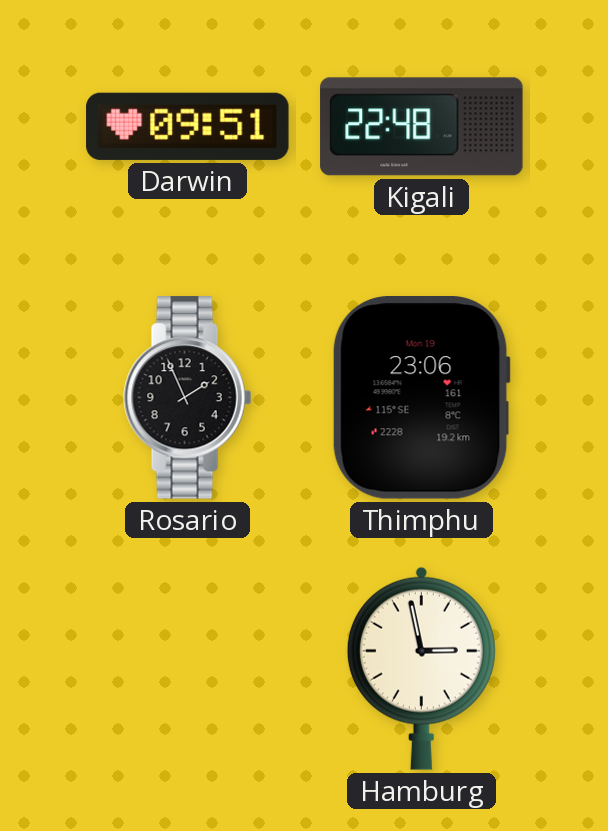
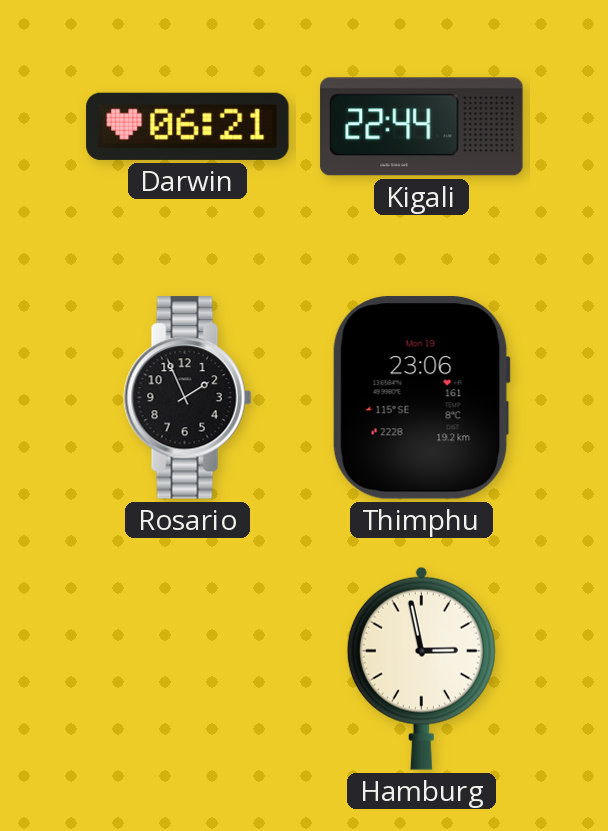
Darwin: 09:51 -> 06:21 (188, 126)
Kigali: 22:48 -> 22:44 (422, 127)
